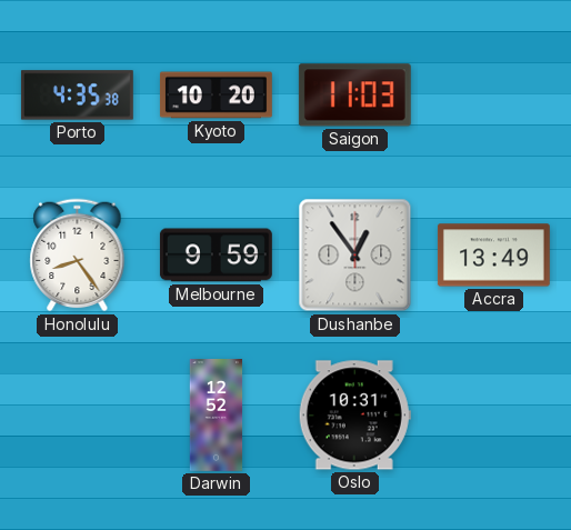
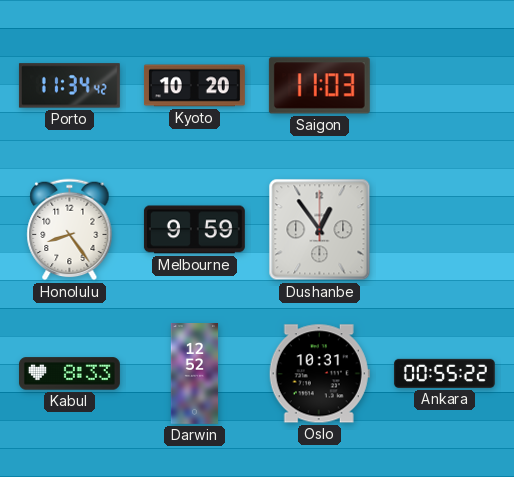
Porto: 4:35 -> 11:34 (69, 86)
Accra: 13:49 -> none (493, 256)
Kabul: none -> 8:33 (69, 374)
Ankara: none -> 00:55 (444, 373)
